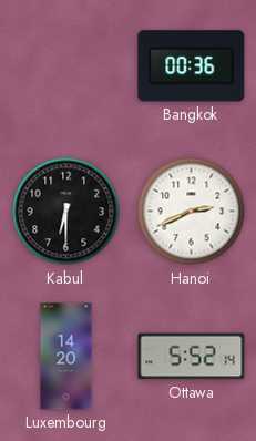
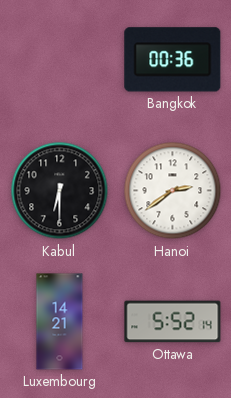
Hanoi: 2:41 -> 2:39 (173, 191)
Luxembourg: 14:20 -> 14:21 (60, 322)
